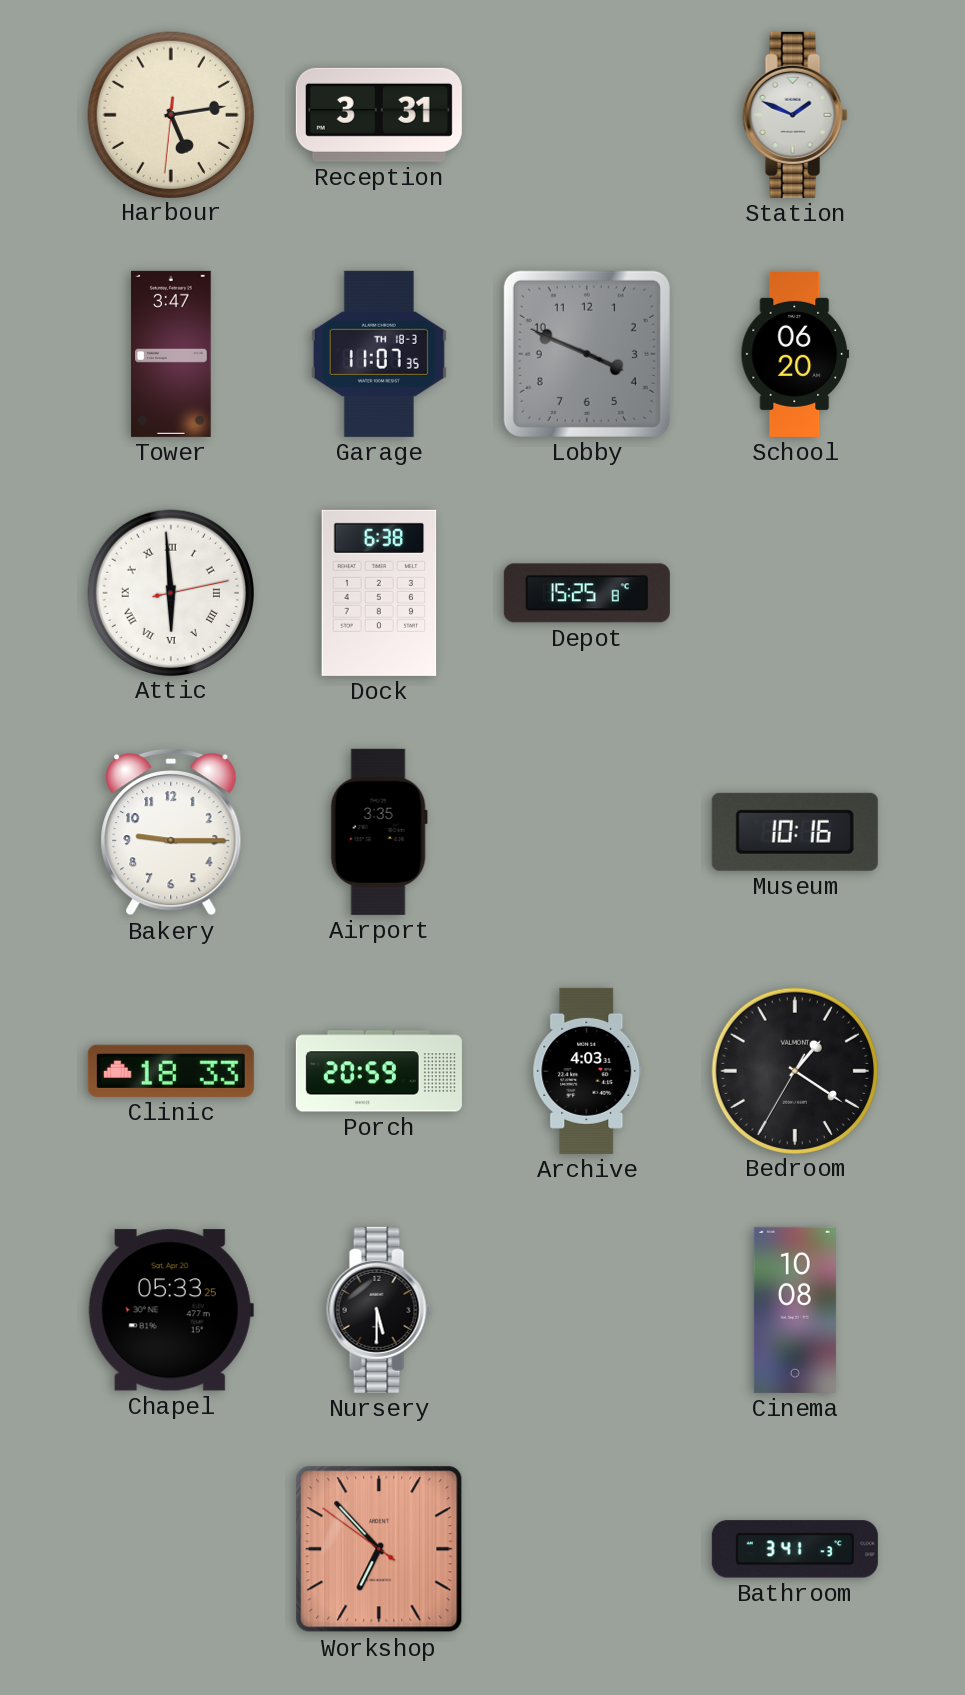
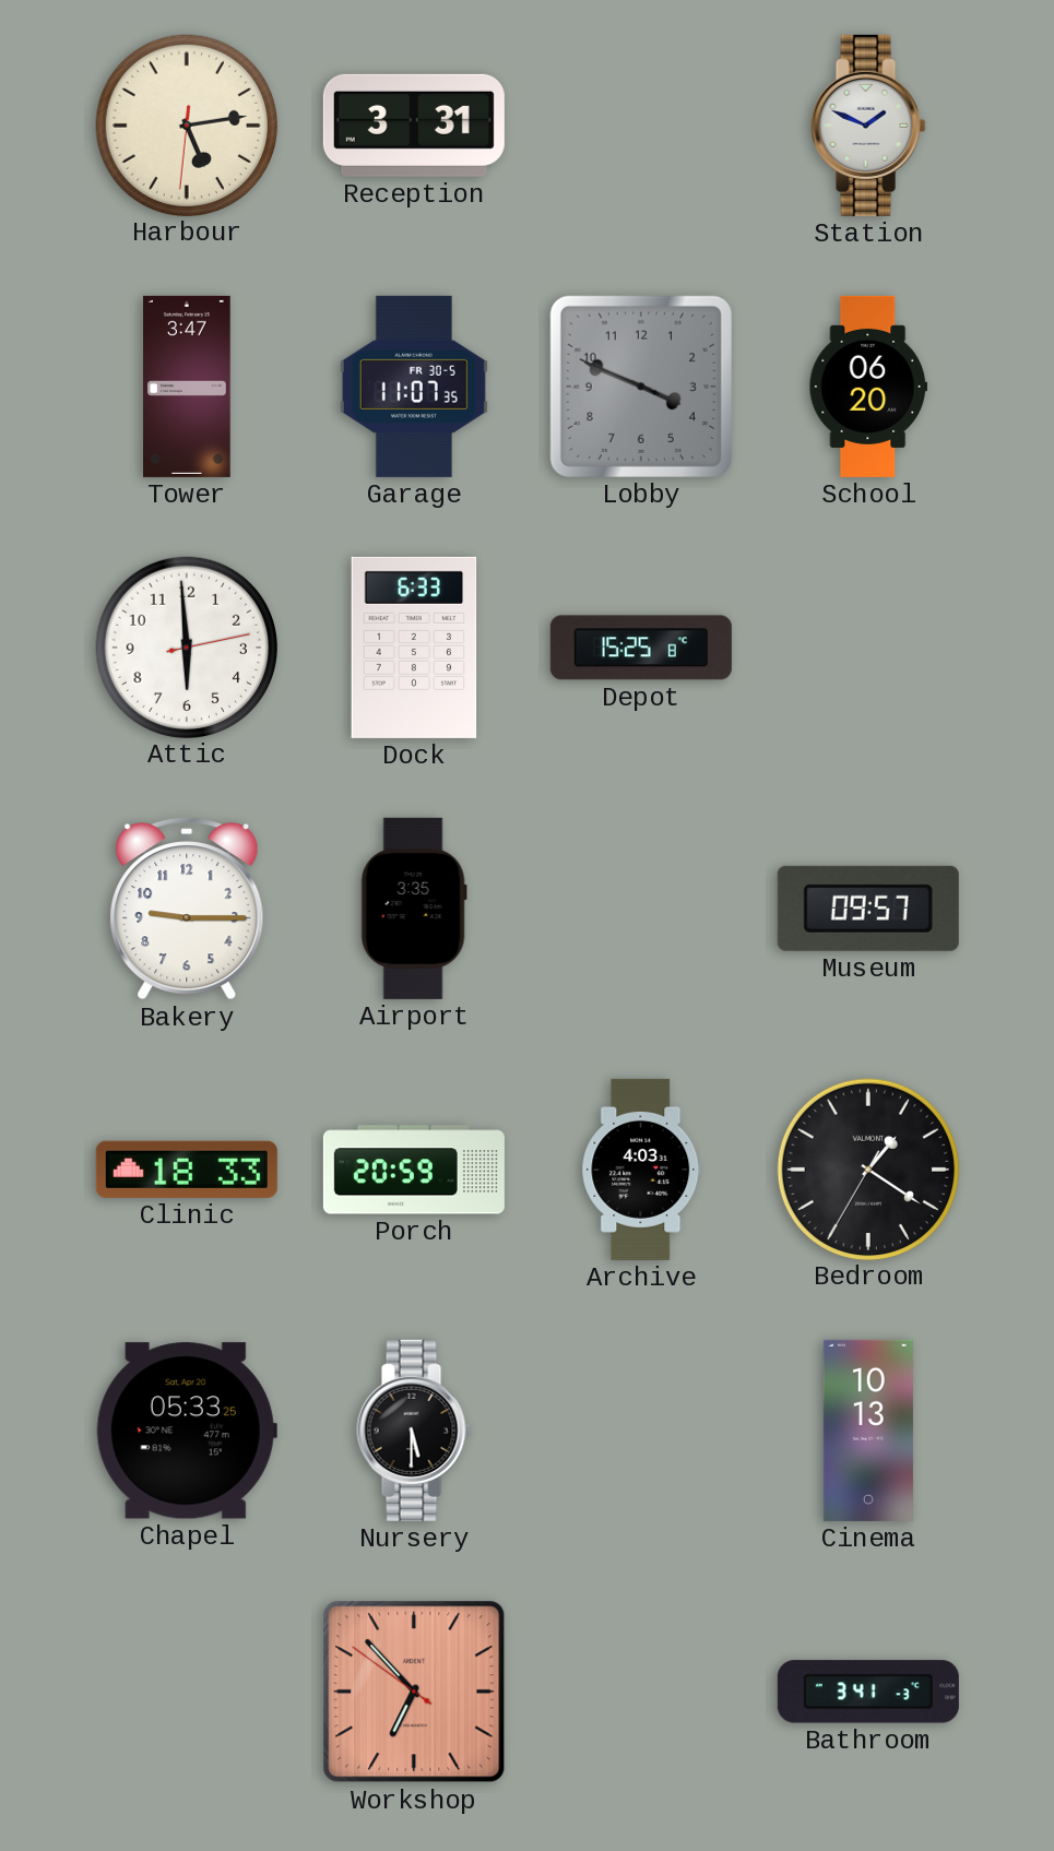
Garage date: TH 18-3 -> FR 30-5 (414, 387)
Attic numerals: Roman -> Arabic (186, 646)
Dock: 6:38 -> 6:33 (414, 648)
Museum: 10:16 -> 09:57 (868, 909)
Cinema: 10:08 -> 10:13 (868, 1431)
